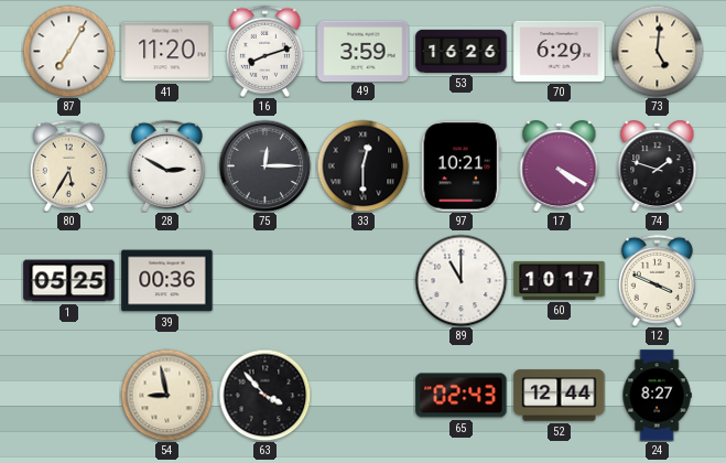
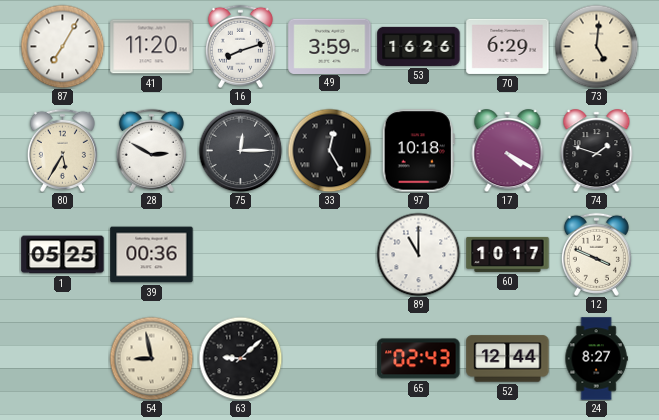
33: 12:30 -> 12:25 (329, 150)
97: 10:21 -> 10:18 (418, 151)
63: 3:53 -> 9:08 (240, 358)
